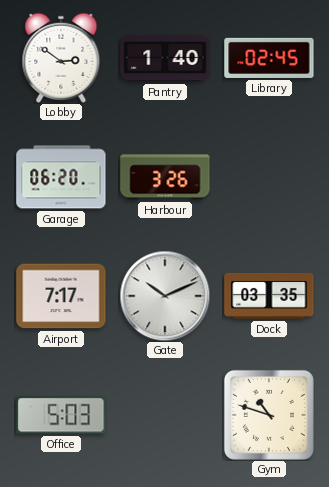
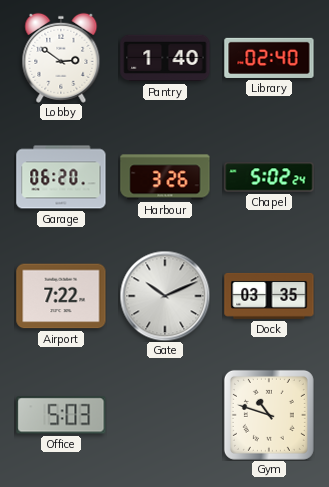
Library: 02:45 -> 02:40 (269, 58)
Chapel: none -> 5:02 (269, 177)
Airport: 7:17 -> 7:22 (61, 296)
